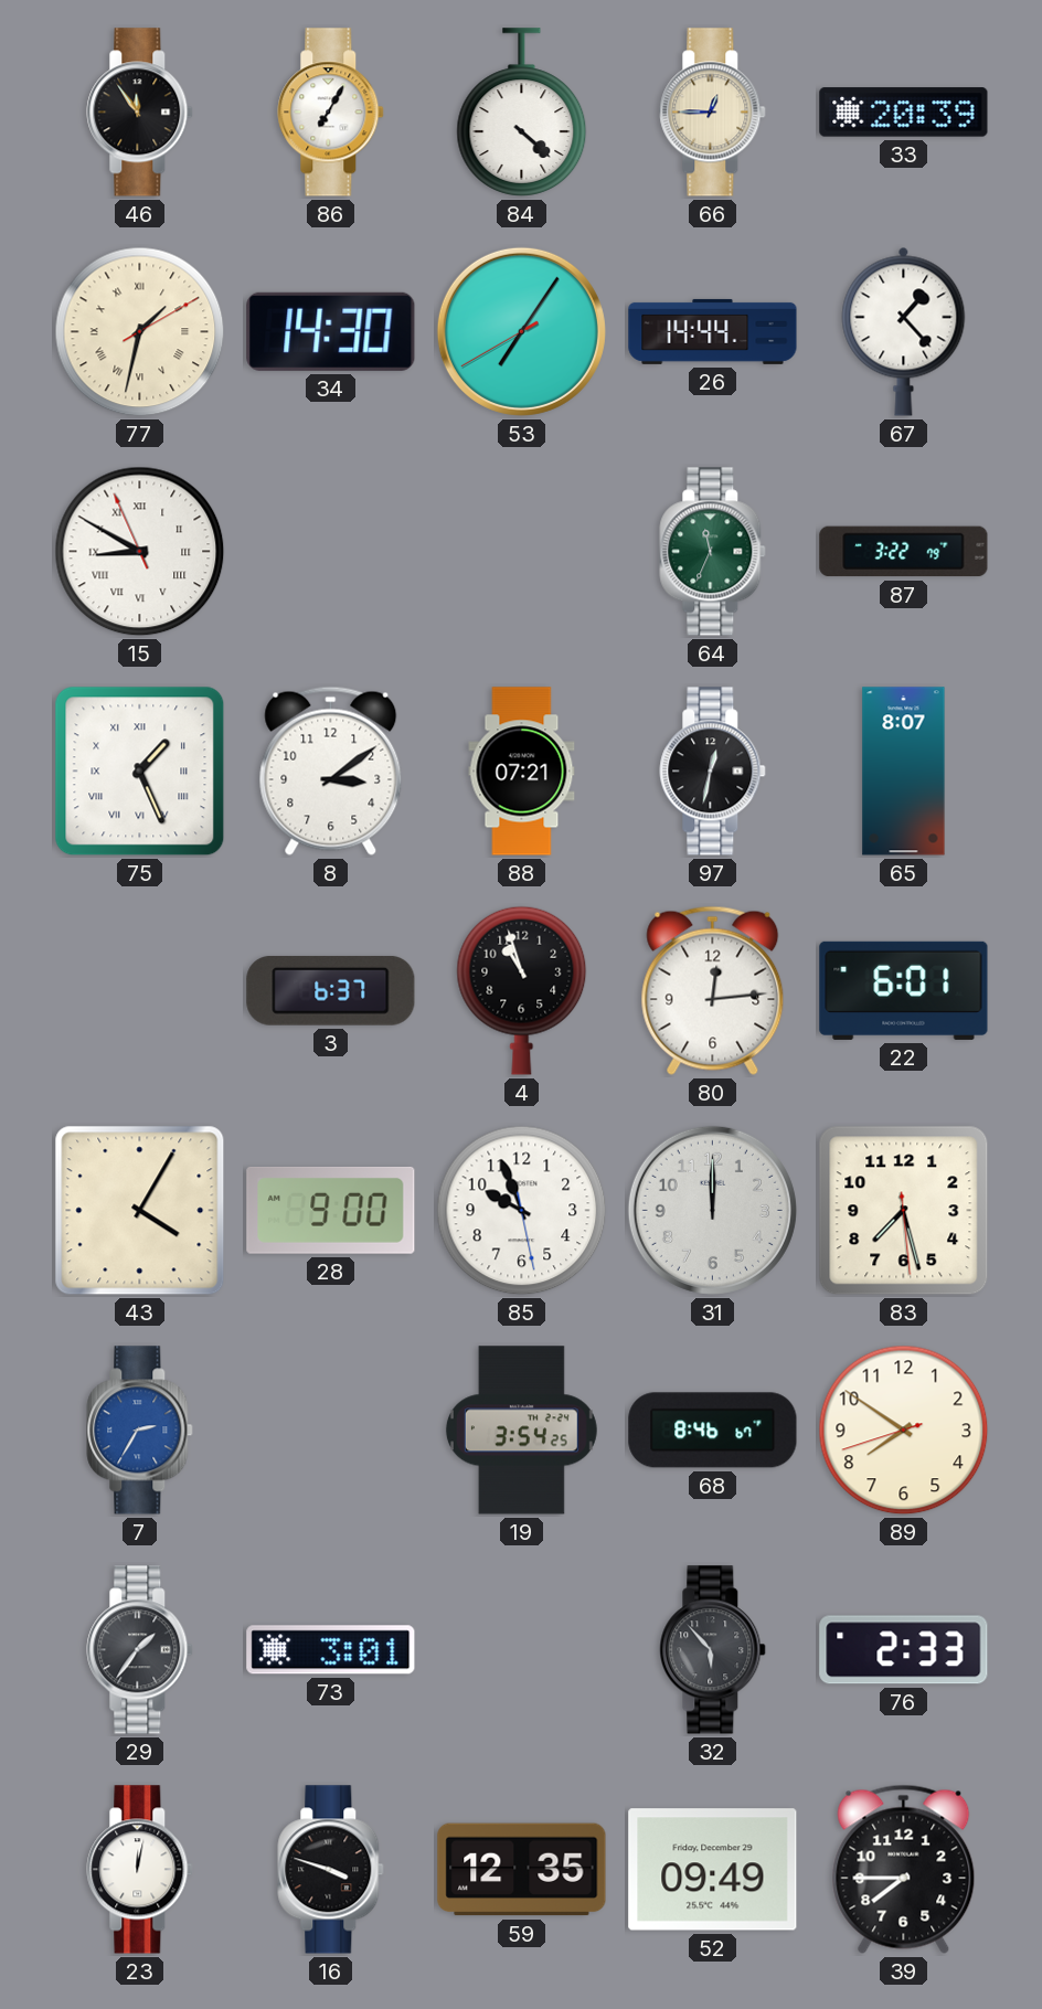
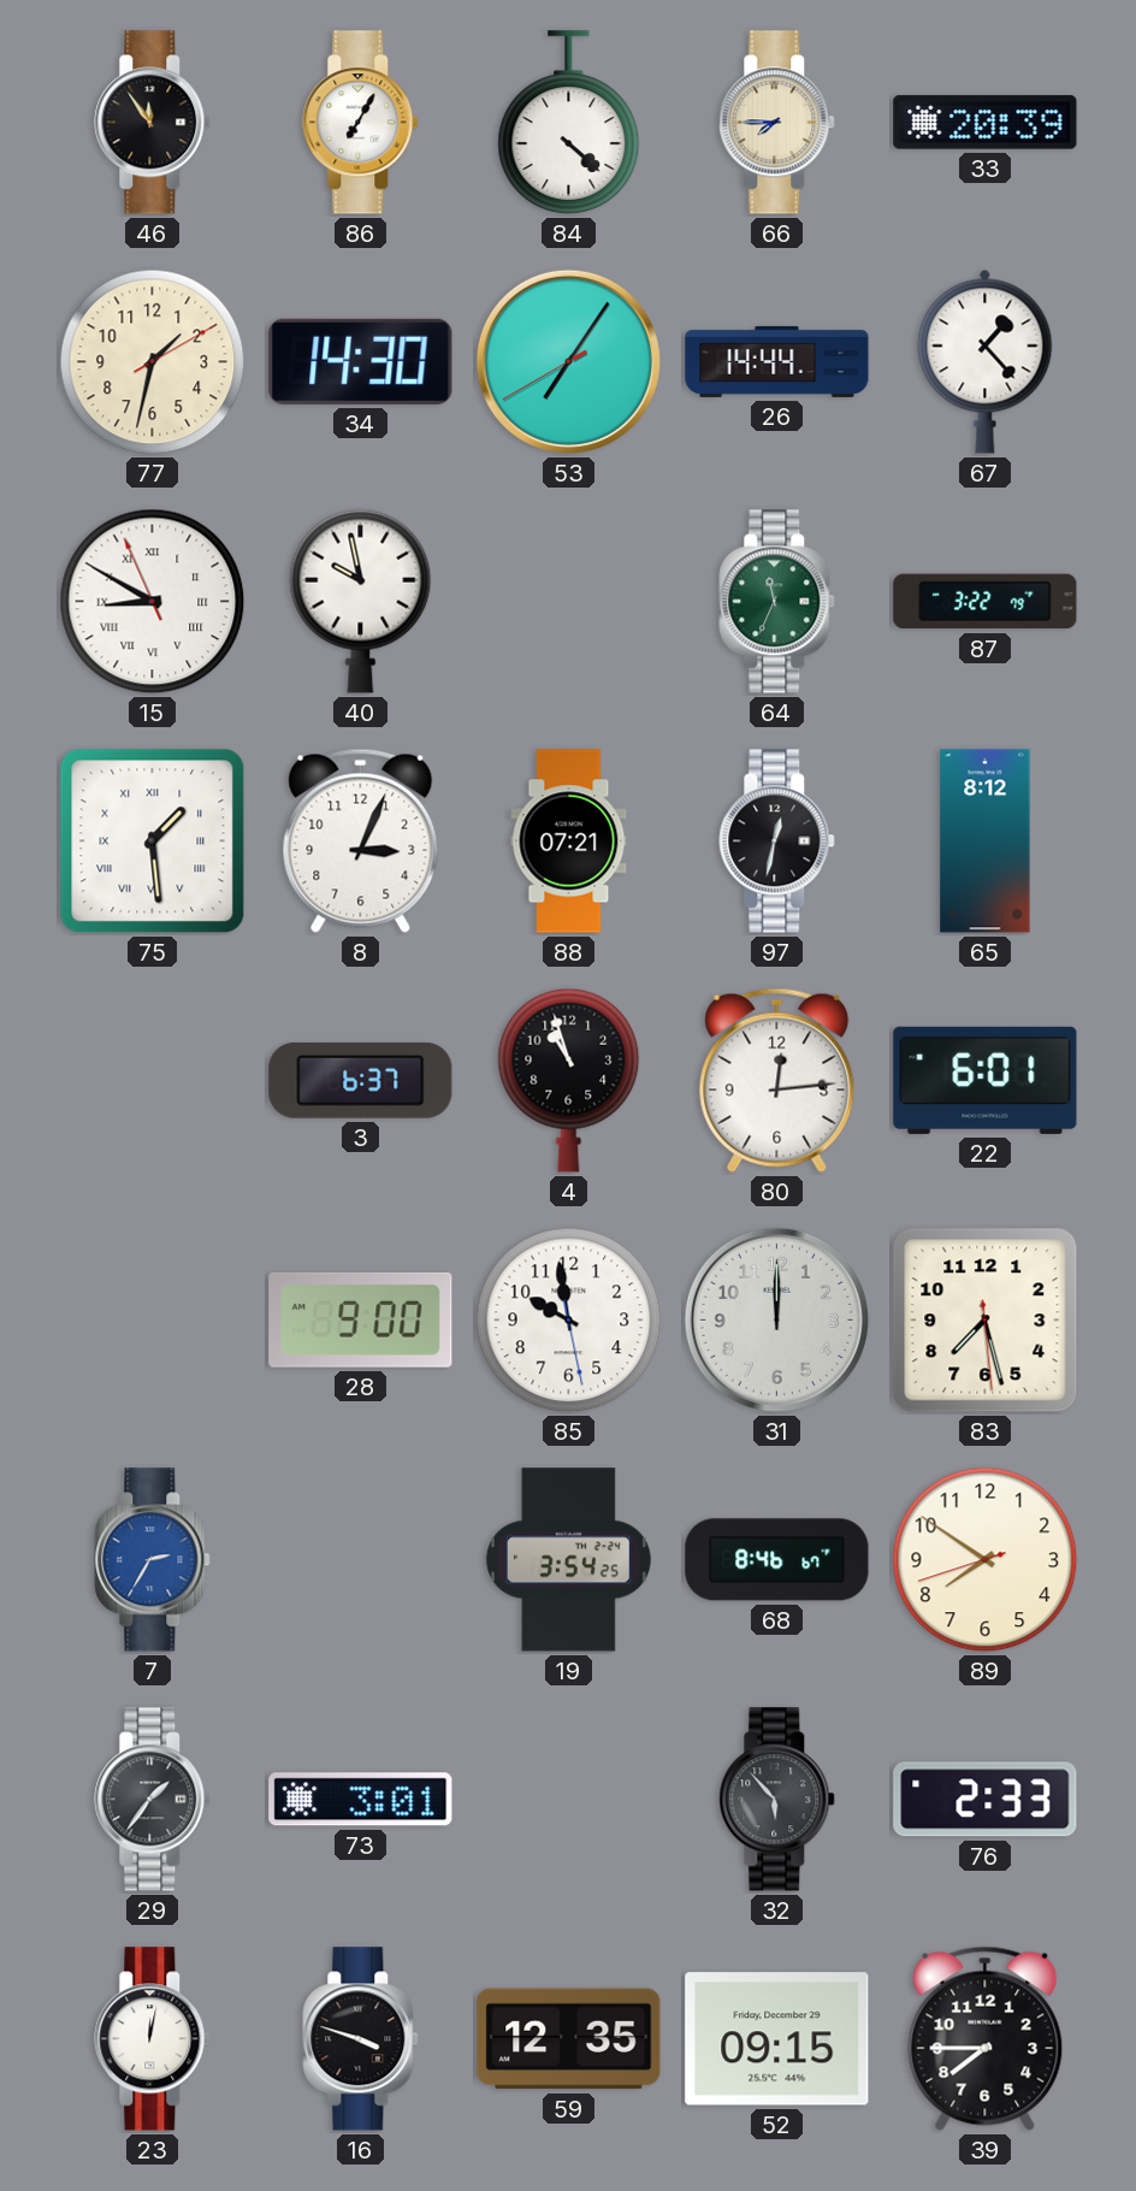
66: 12:45 -> 7:45 (777, 123)
77 numerals: Roman -> Arabic (153, 362)
40: none -> 9:58 (361, 601)
75: 1:26 -> 1:29 (153, 841)
8: 3:09 -> 3:04 (361, 840)
65: 8:07 -> 8:12 (986, 841)
43: 4:05 -> none (140, 1211)
85: 9:56 -> 9:58 (569, 1321)
52: 09:49 -> 09:15 (777, 2039)
